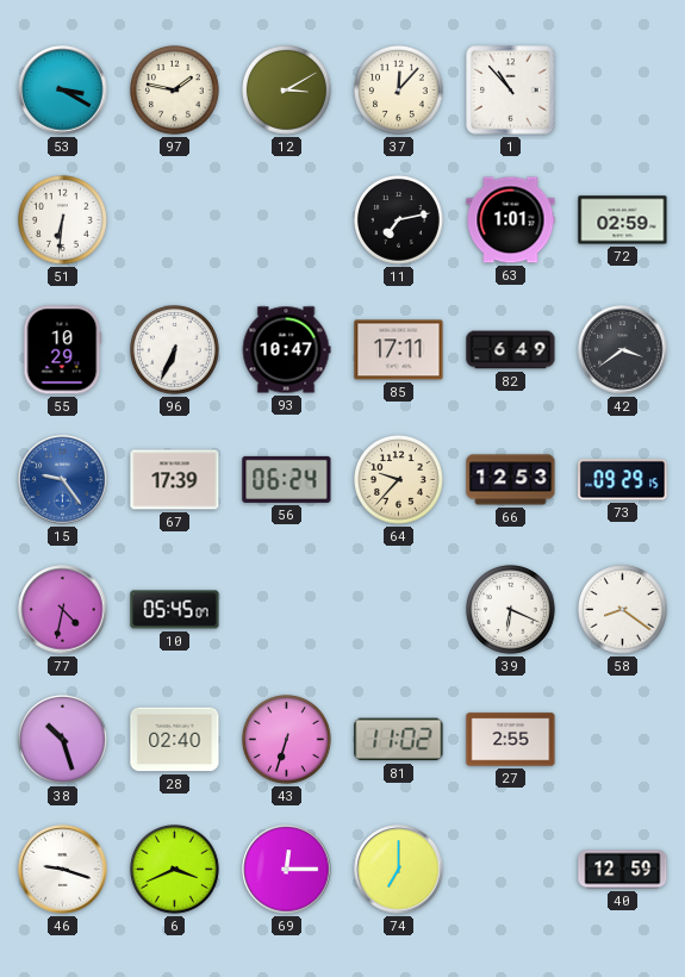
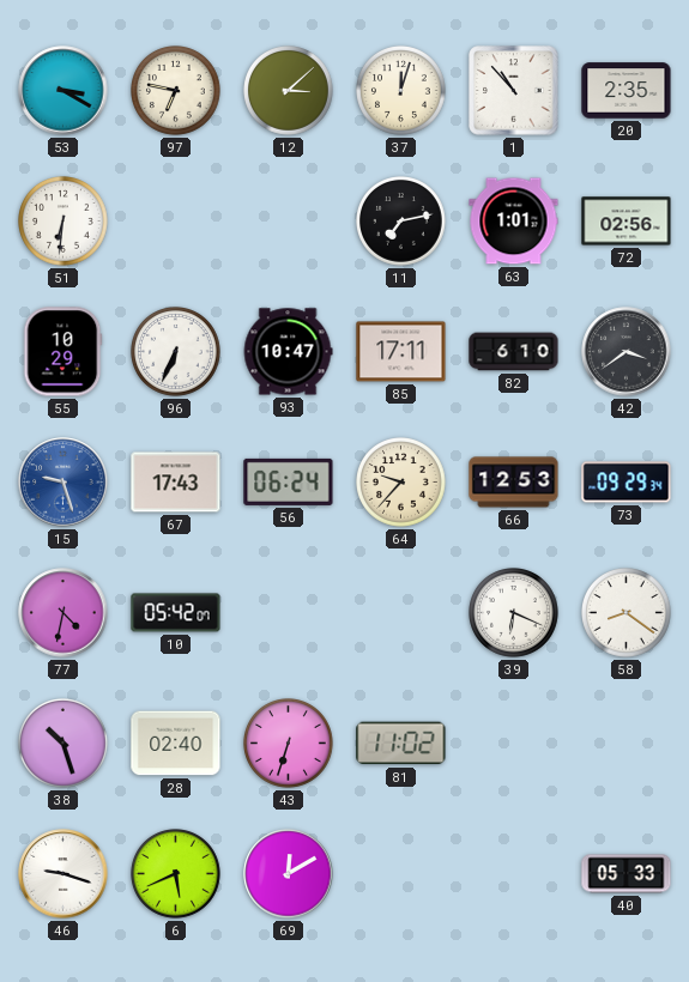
97: 1:47 -> 6:47 (176, 91)
12: 3:10 -> 3:08 (289, 91)
37: 12:07 -> 12:03 (401, 91)
20: none -> 2:35 (627, 91)
72: 02:59 -> 02:56 (627, 222)
82: 6:49 -> 6:10 (514, 352)
15: 9:24 -> 9:27 (64, 483)
67: 17:39 -> 17:43 (176, 483)
73: 09:29:15 -> 09:29:34 (627, 483)
10: 05:45 -> 05:42 (176, 613)
27: 2:55 -> none (511, 740)
6: 3:41 -> 5:41 (176, 874)
69: 12:15 -> 12:10 (289, 874)
74: 7:00 -> none (399, 870)
40: 12:59 -> 05:33 (627, 874)
